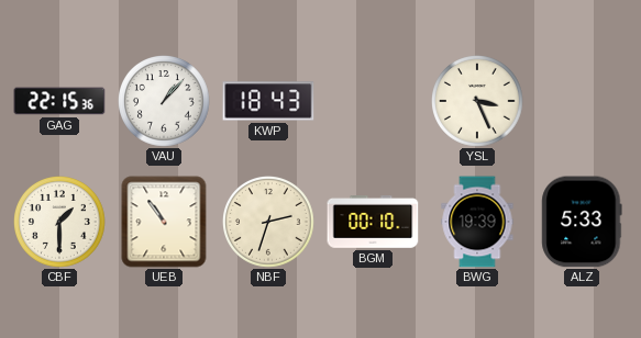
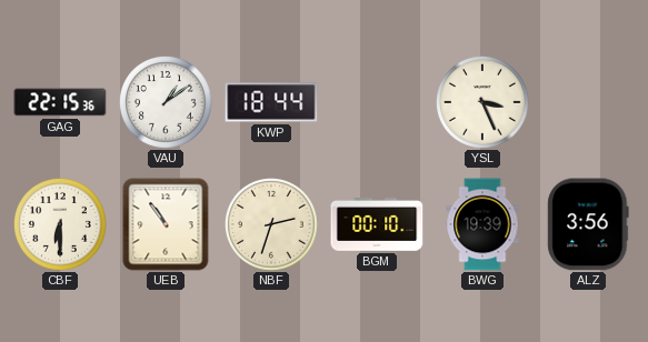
VAU: 1:07 -> 1:09 (167, 103)
KWP: 18:43 -> 18:44 (271, 102)
CBF: 1:30 -> 6:30 (61, 225)
ALZ: 5:33 -> 3:56 (588, 224)
